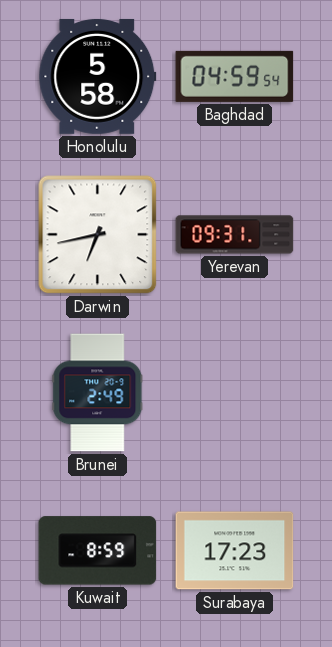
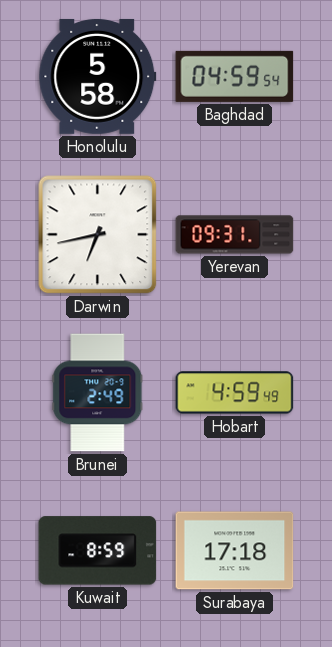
Hobart: none -> 4:59 (235, 393)
Surabaya: 17:23 -> 17:18 (235, 551)
